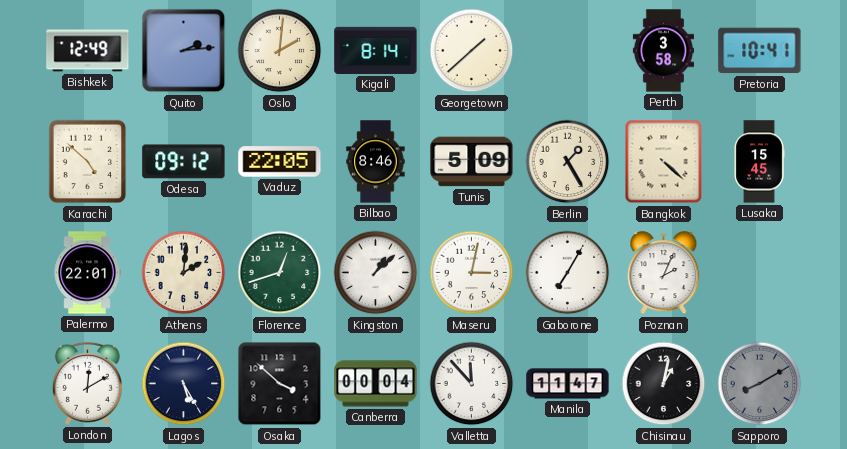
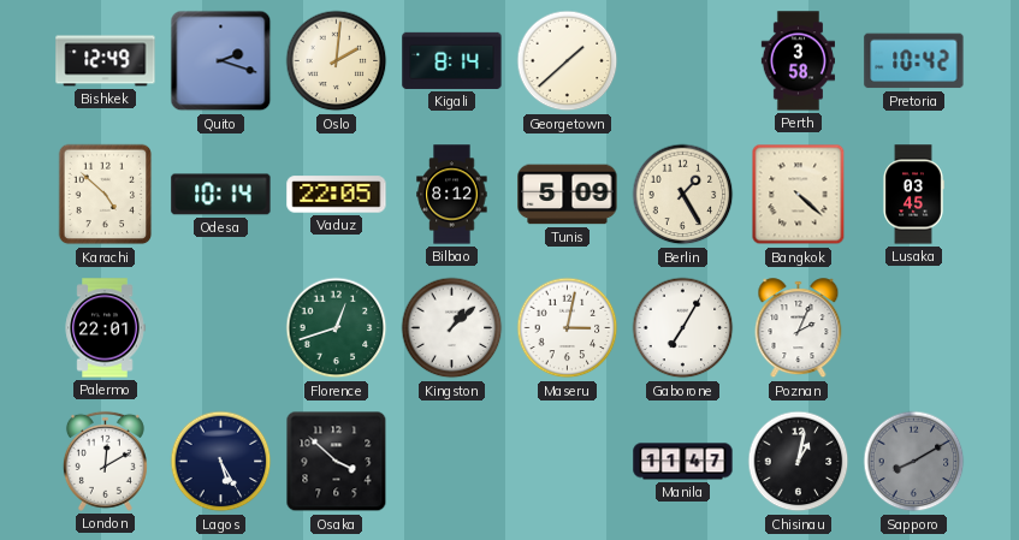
Quito: 2:14 -> 2:18 (221, 61)
Pretoria: 10:41 -> 10:42 (914, 61)
Odesa: 09:12 -> 10:14 (221, 195)
Bilbao: 8:46 -> 8:12 (452, 195)
Lusaka: 15:45 -> 03:45 (913, 195)
Athens: 2:01 -> none (184, 273)
Canberra: 00:04 -> none (376, 384)
Valletta: 11:53 -> none (472, 384)
